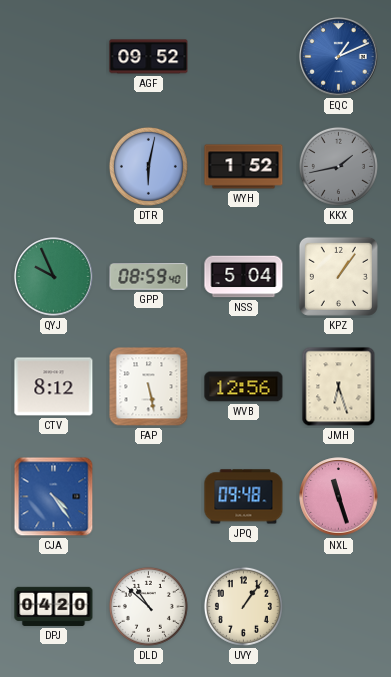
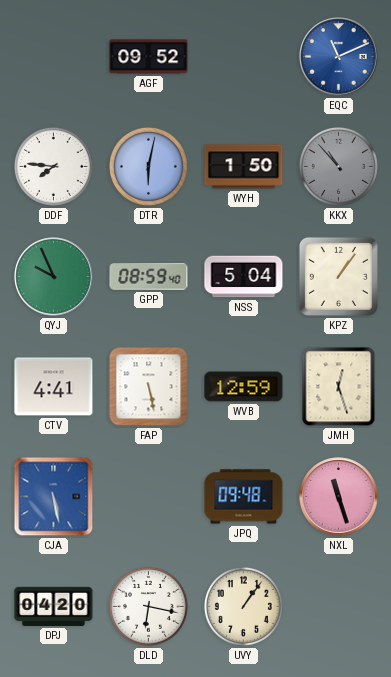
EQC: 1:11 -> 11:11 (339, 57)
DDF: none -> 7:46 (53, 166)
WYH: 1:52 -> 1:50 (244, 167)
KKX: 1:43 -> 10:53 (338, 166)
CTV: 8:12 -> 4:41 (54, 387)
WVB: 12:56 -> 12:59 (244, 387)
JMH: 6:27 -> 12:27 (339, 387)
CJA: 4:24 -> 5:28 (54, 497)
DLD: 10:52 -> 6:17 (148, 606)
